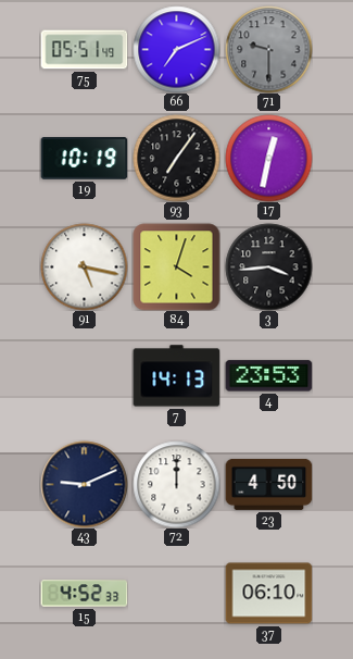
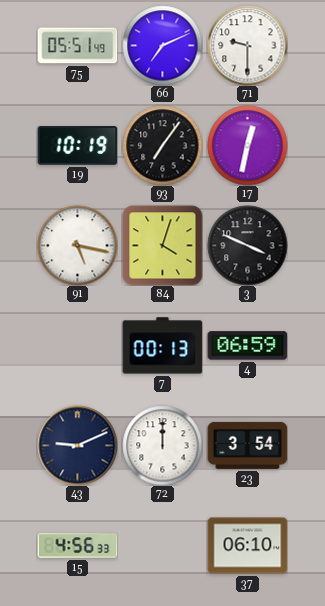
71 dial: grey -> white (247, 45)
3: 3:44 -> 3:49 (247, 245)
7: 14:13 -> 00:13 (162, 346)
4: 23:53 -> 06:59 (247, 346)
23: 4:50 -> 3:54 (247, 445)
15: 4:52 -> 4:56 (77, 546)
